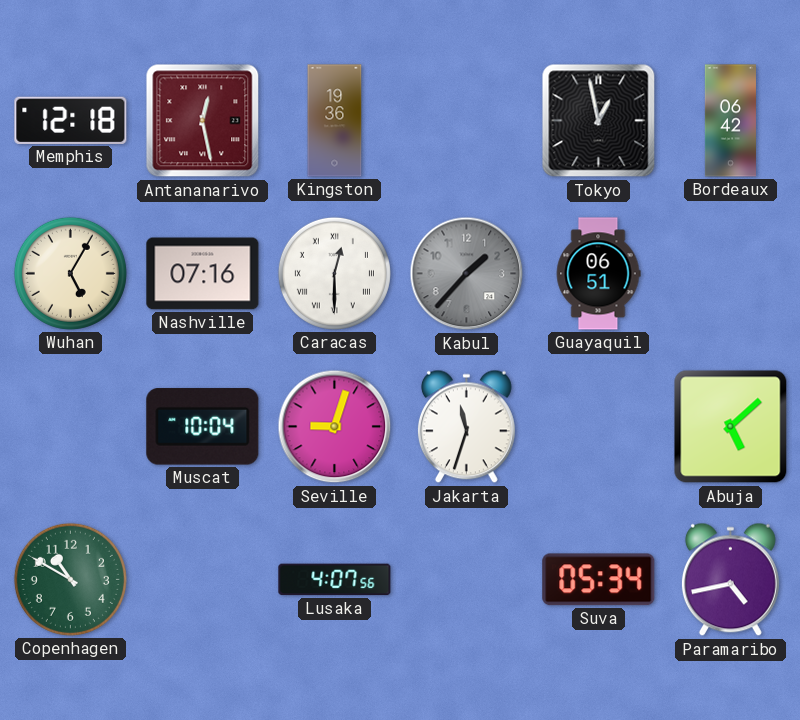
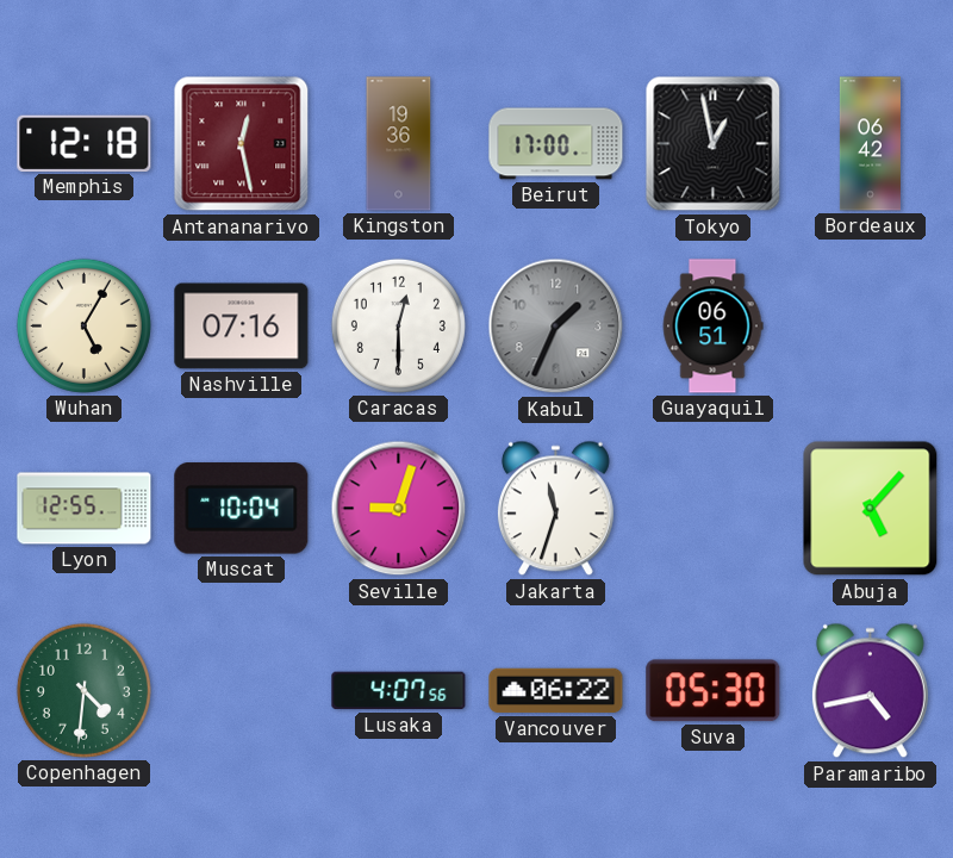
Beirut: none -> 17:00 (556, 144)
Caracas numerals: Roman -> Arabic (398, 325)
Kabul: 1:37 -> 1:34 (556, 327)
Lyon: none -> 12:55 (85, 509)
Abuja: 5:08 -> 5:07 (871, 509)
Copenhagen: 10:50 -> 4:31 (83, 690)
Vancouver: none -> 06:22 (556, 691)
Suva: 05:34 -> 05:30 (714, 691)
